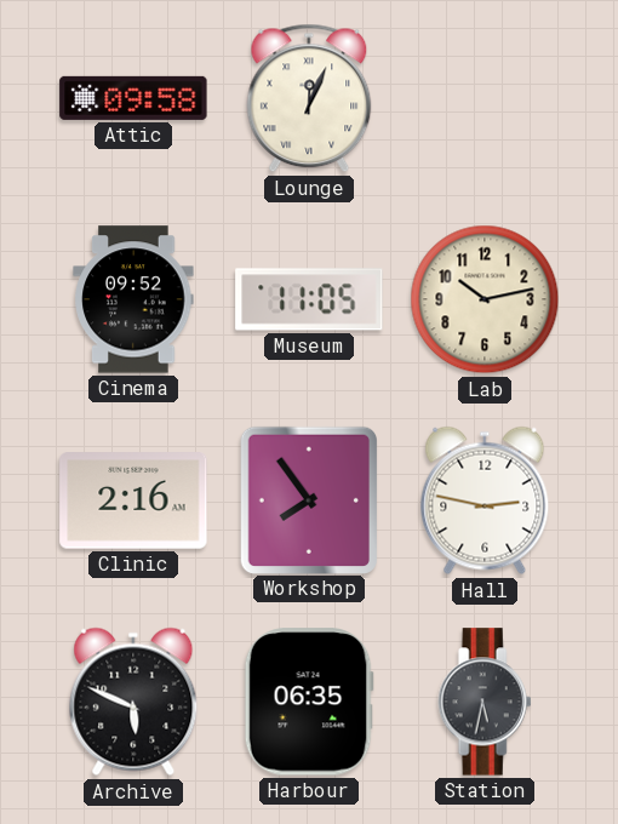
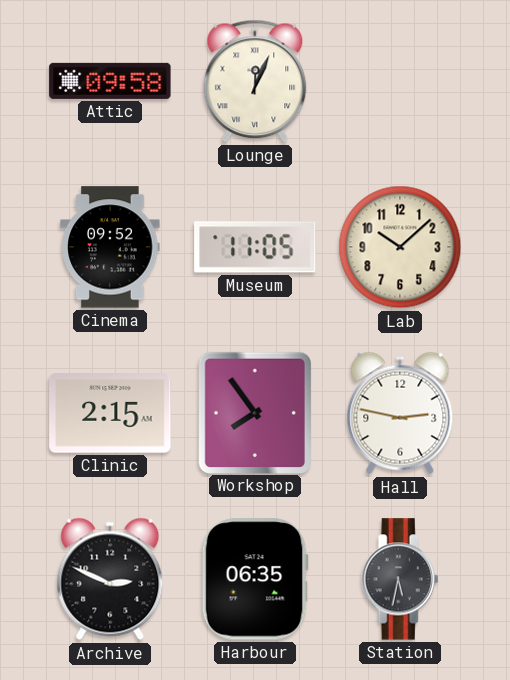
Lab: 10:13 -> 10:08 (400, 247)
Clinic: 2:16 -> 2:15 (110, 413)
Archive: 5:49 -> 2:49 (110, 579)
